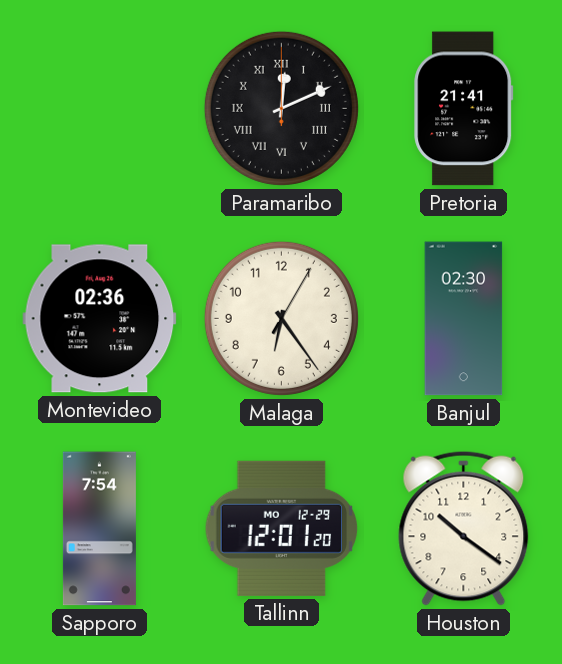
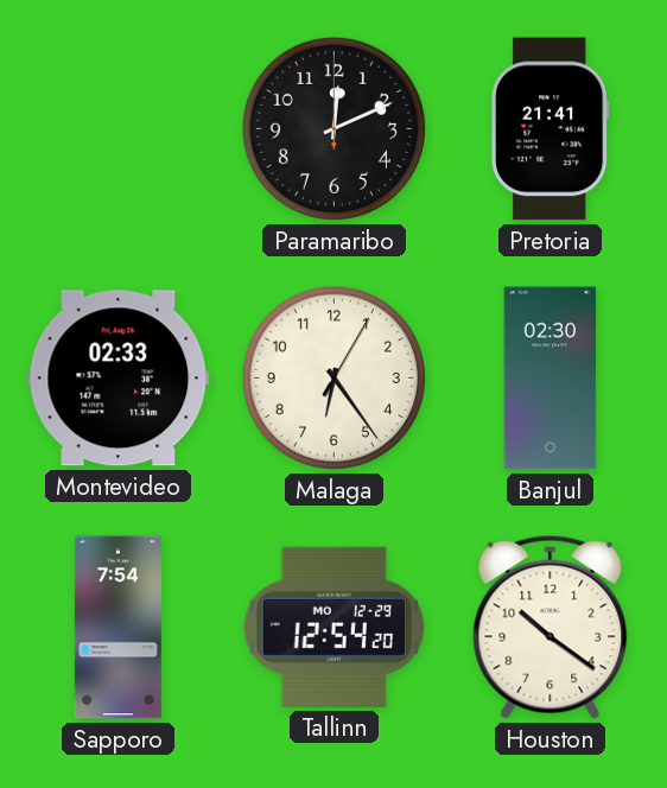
Paramaribo numerals: Roman -> Arabic (333, 128)
Montevideo: 02:36 -> 02:33 (119, 379)
Tallinn: 12:01 -> 12:54 (335, 627)
